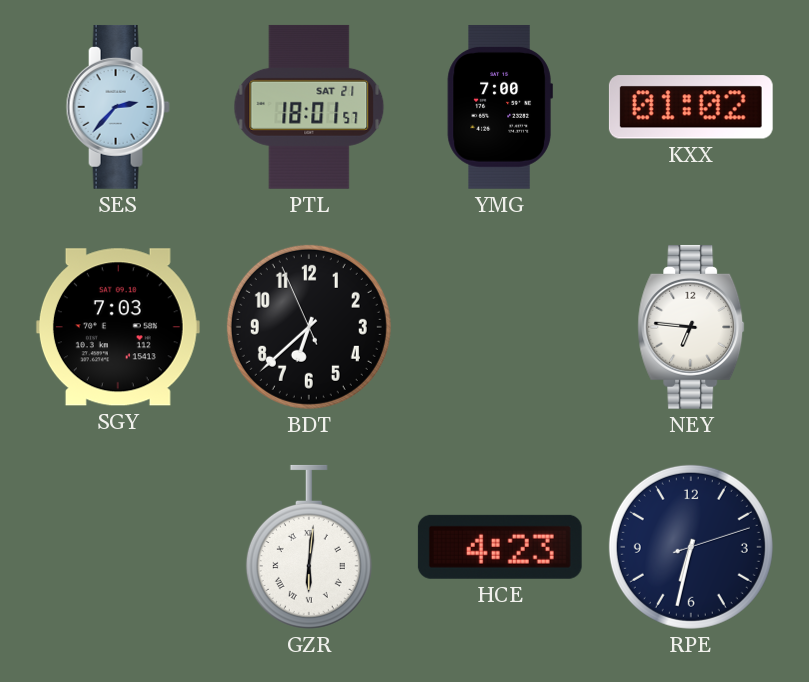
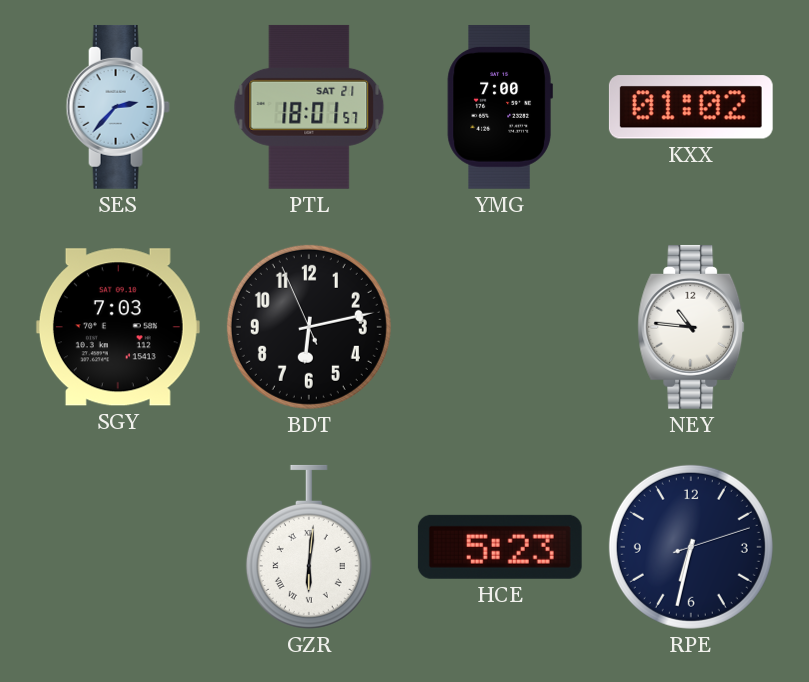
BDT: 6:37 -> 6:12 (309, 327)
NEY: 6:46 -> 10:46 (691, 327)
HCE: 4:23 -> 5:23 (500, 547)
